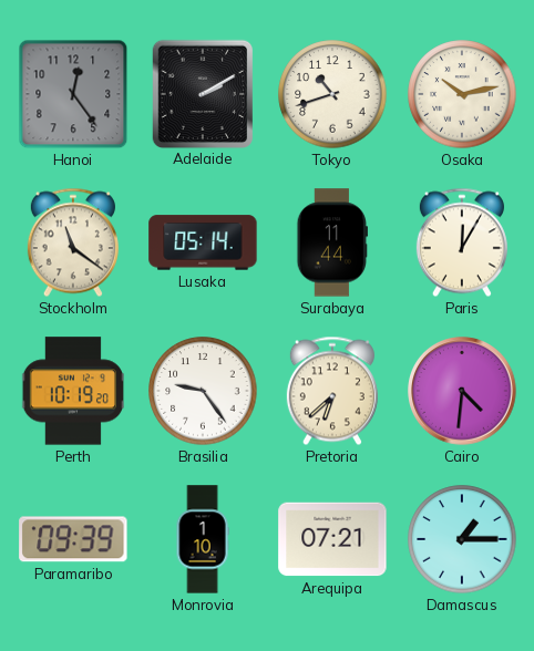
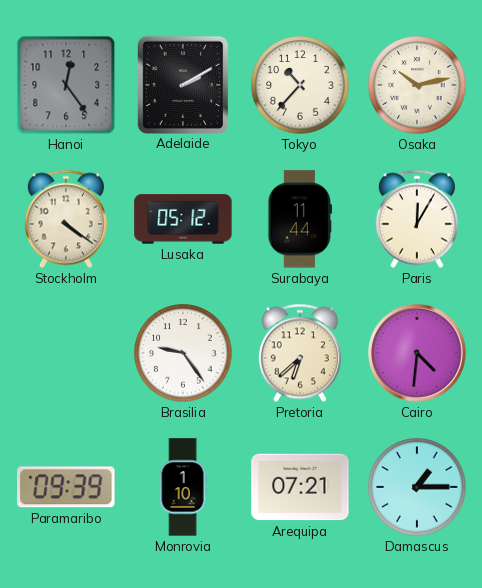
Tokyo: 10:42 -> 10:37 (300, 85)
Stockholm: 11:21 -> 4:21 (66, 219)
Lusaka: 05:14 -> 05:12 (183, 219)
Perth: 10:19 -> none (72, 391)
